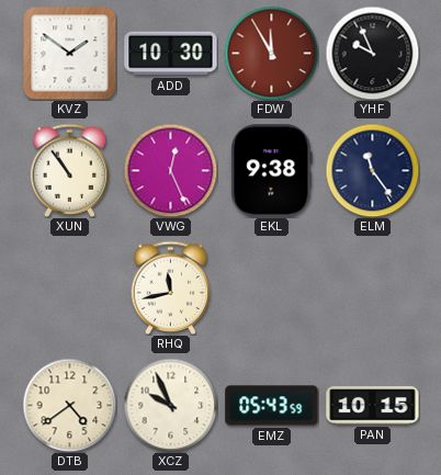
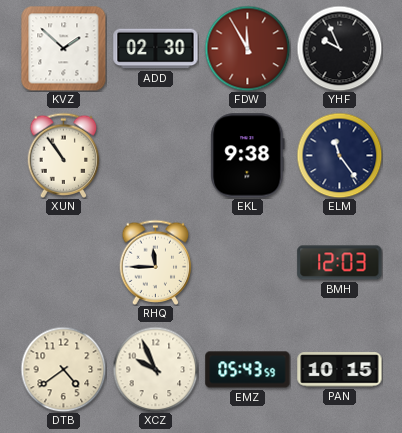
KVZ: 1:51 -> 1:52 (63, 48)
ADD: 10:30 -> 02:30 (156, 49)
VWG: 12:26 -> none (170, 170)
RHQ: 11:43 -> 11:45 (156, 262)
BMH: none -> 12:03 (340, 263)
